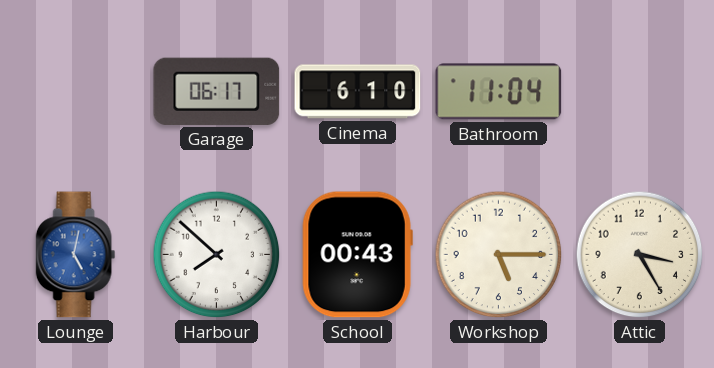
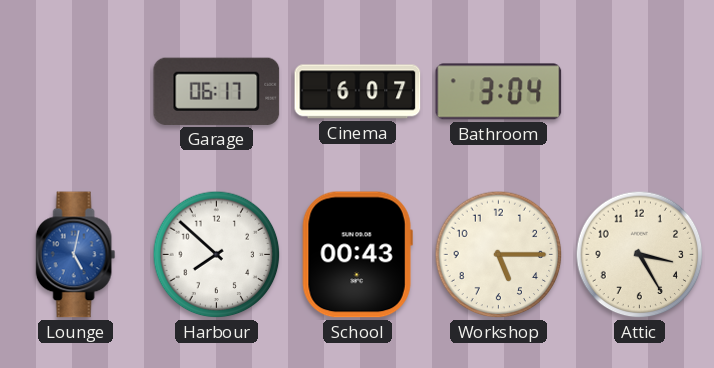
Cinema: 6:10 -> 6:07 (358, 92)
Bathroom: 11:04 -> 3:04 (499, 92)
